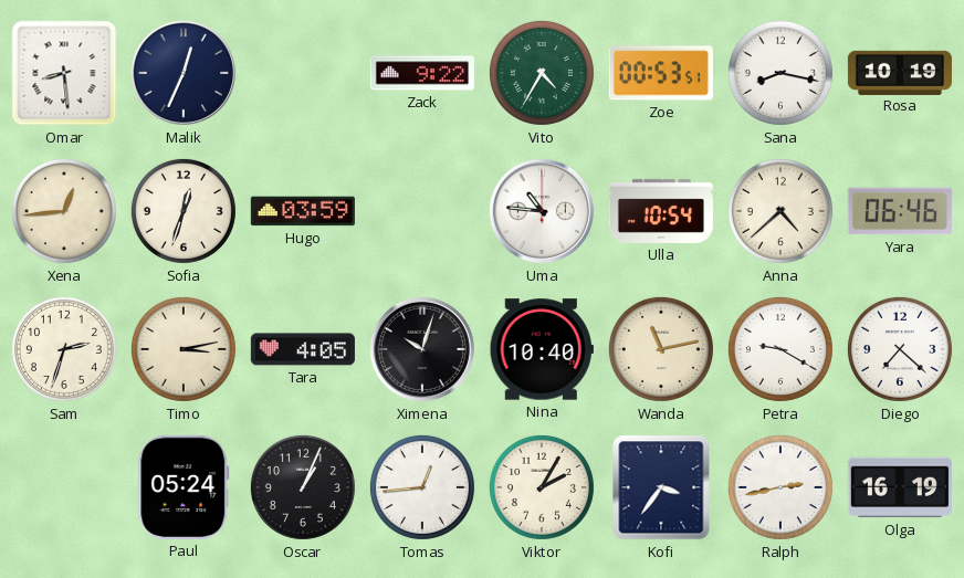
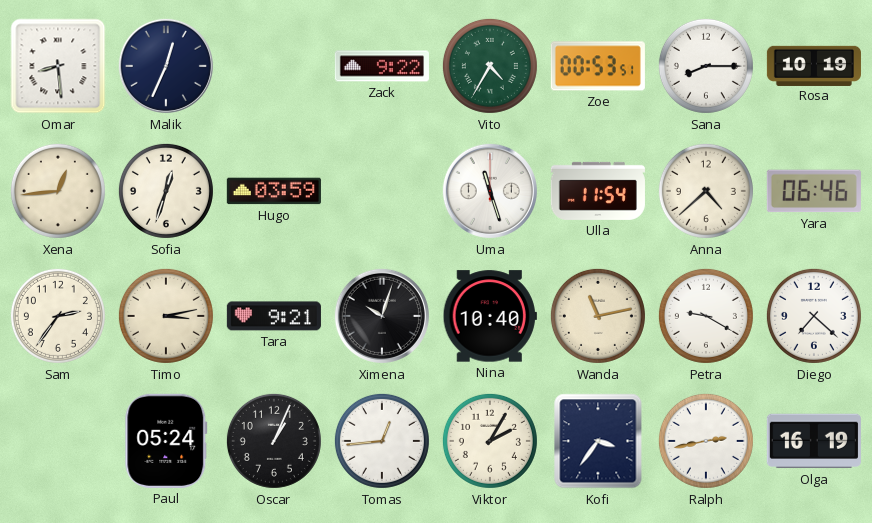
Sana: 8:17 -> 8:15 (706, 66)
Uma: 10:46 -> 11:27 (490, 191)
Ulla: 10:54 -> 11:54 (598, 191)
Sam: 2:33 -> 2:36 (58, 316)
Tara: 4:05 -> 9:21 (274, 316)
